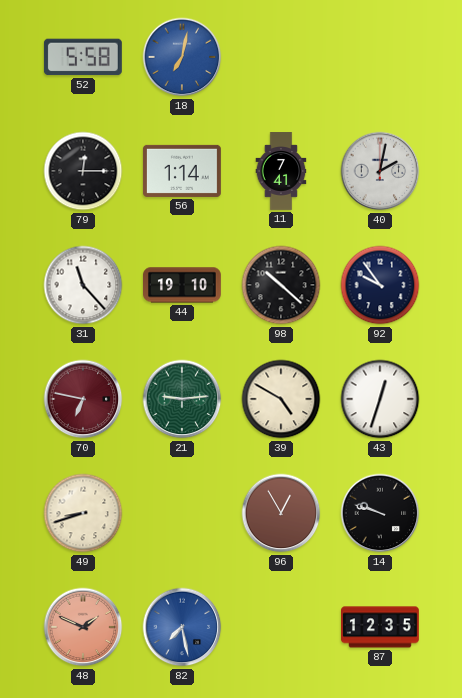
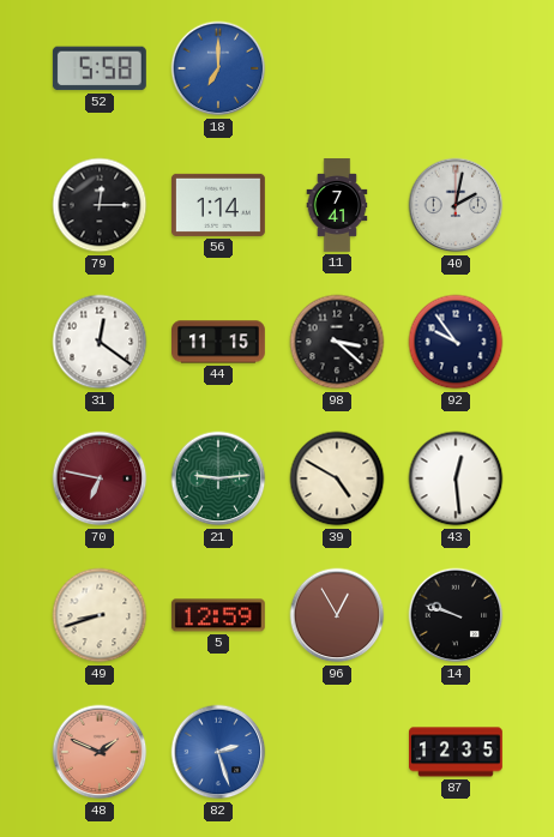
18: 7:02 -> 7:00 (218, 68)
31: 11:23 -> 12:21 (100, 342)
44: 19:10 -> 11:15 (219, 342)
98: 10:22 -> 3:22 (337, 342)
43: 12:33 -> 12:29 (456, 478)
5: none -> 12:59 (218, 615)
82: 7:28 -> 2:27 (218, 752)
